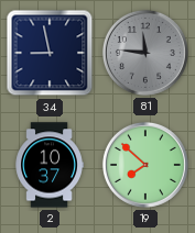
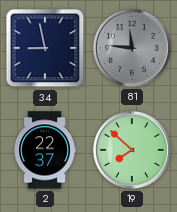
2: 10:37 -> 22:37 (45, 150)
